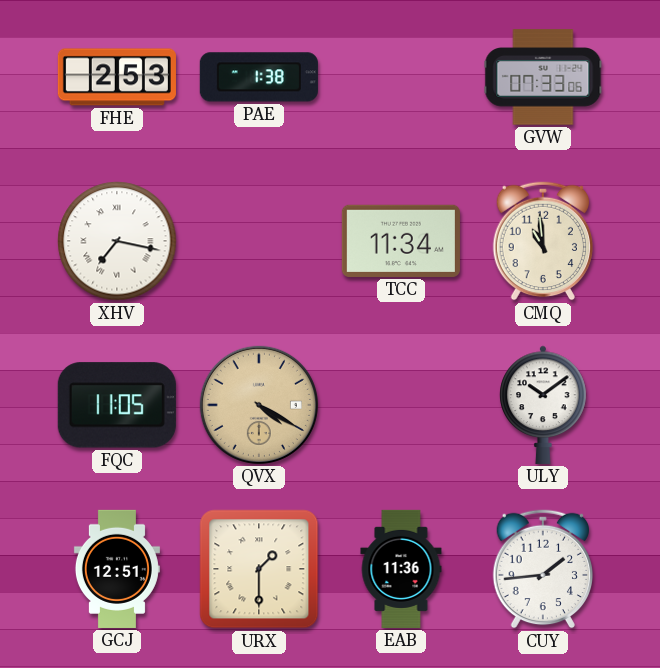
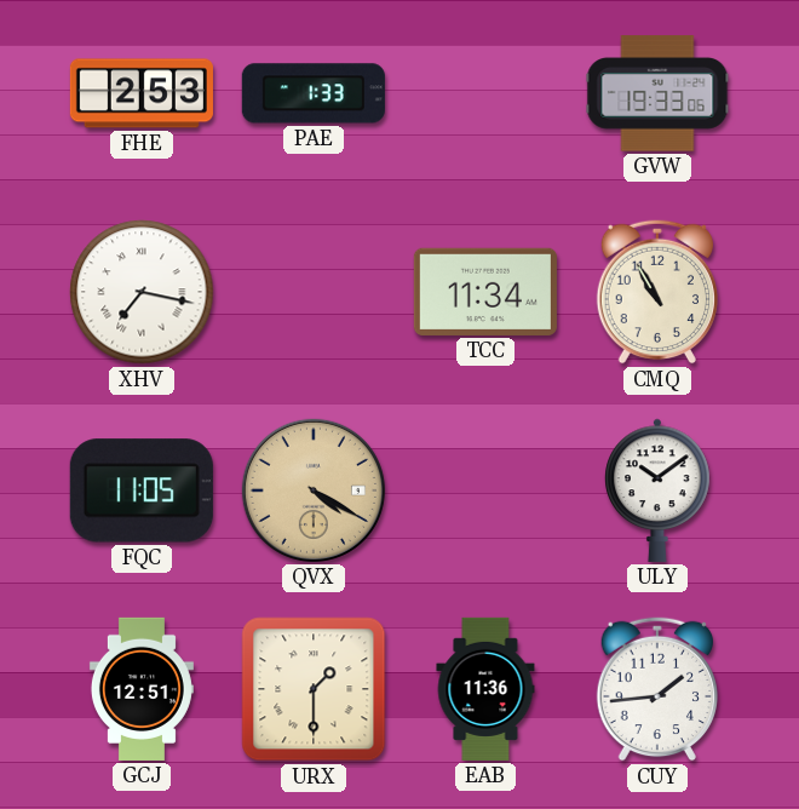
PAE: 1:38 -> 1:33 (314, 93)
GVW: 07:33 -> 19:33 (657, 93)
CMQ: 10:59 -> 10:55 (656, 292)
